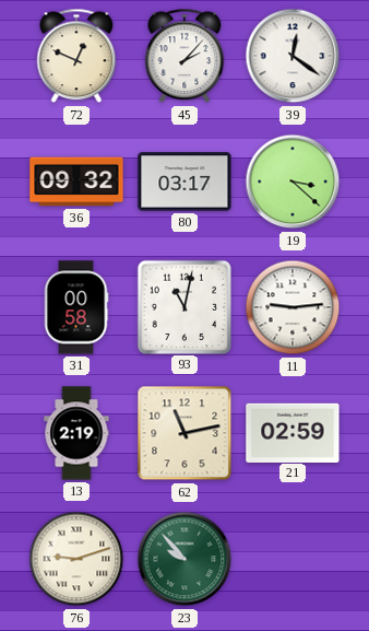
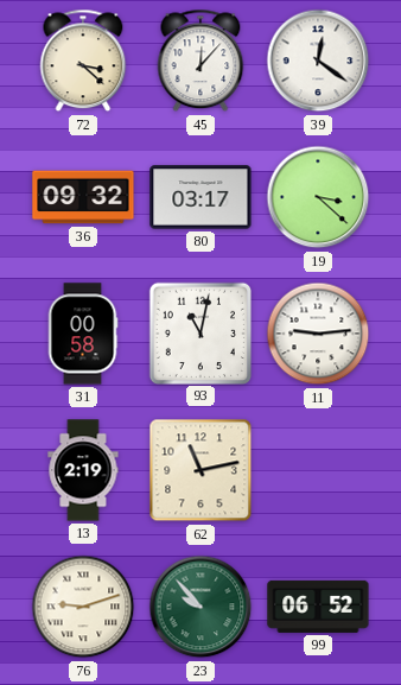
72: 12:49 -> 3:22 (83, 61)
45: 2:07 -> 12:07 (200, 61)
21: 02:59 -> none (293, 432)
99: none -> 06:52 (318, 607)
